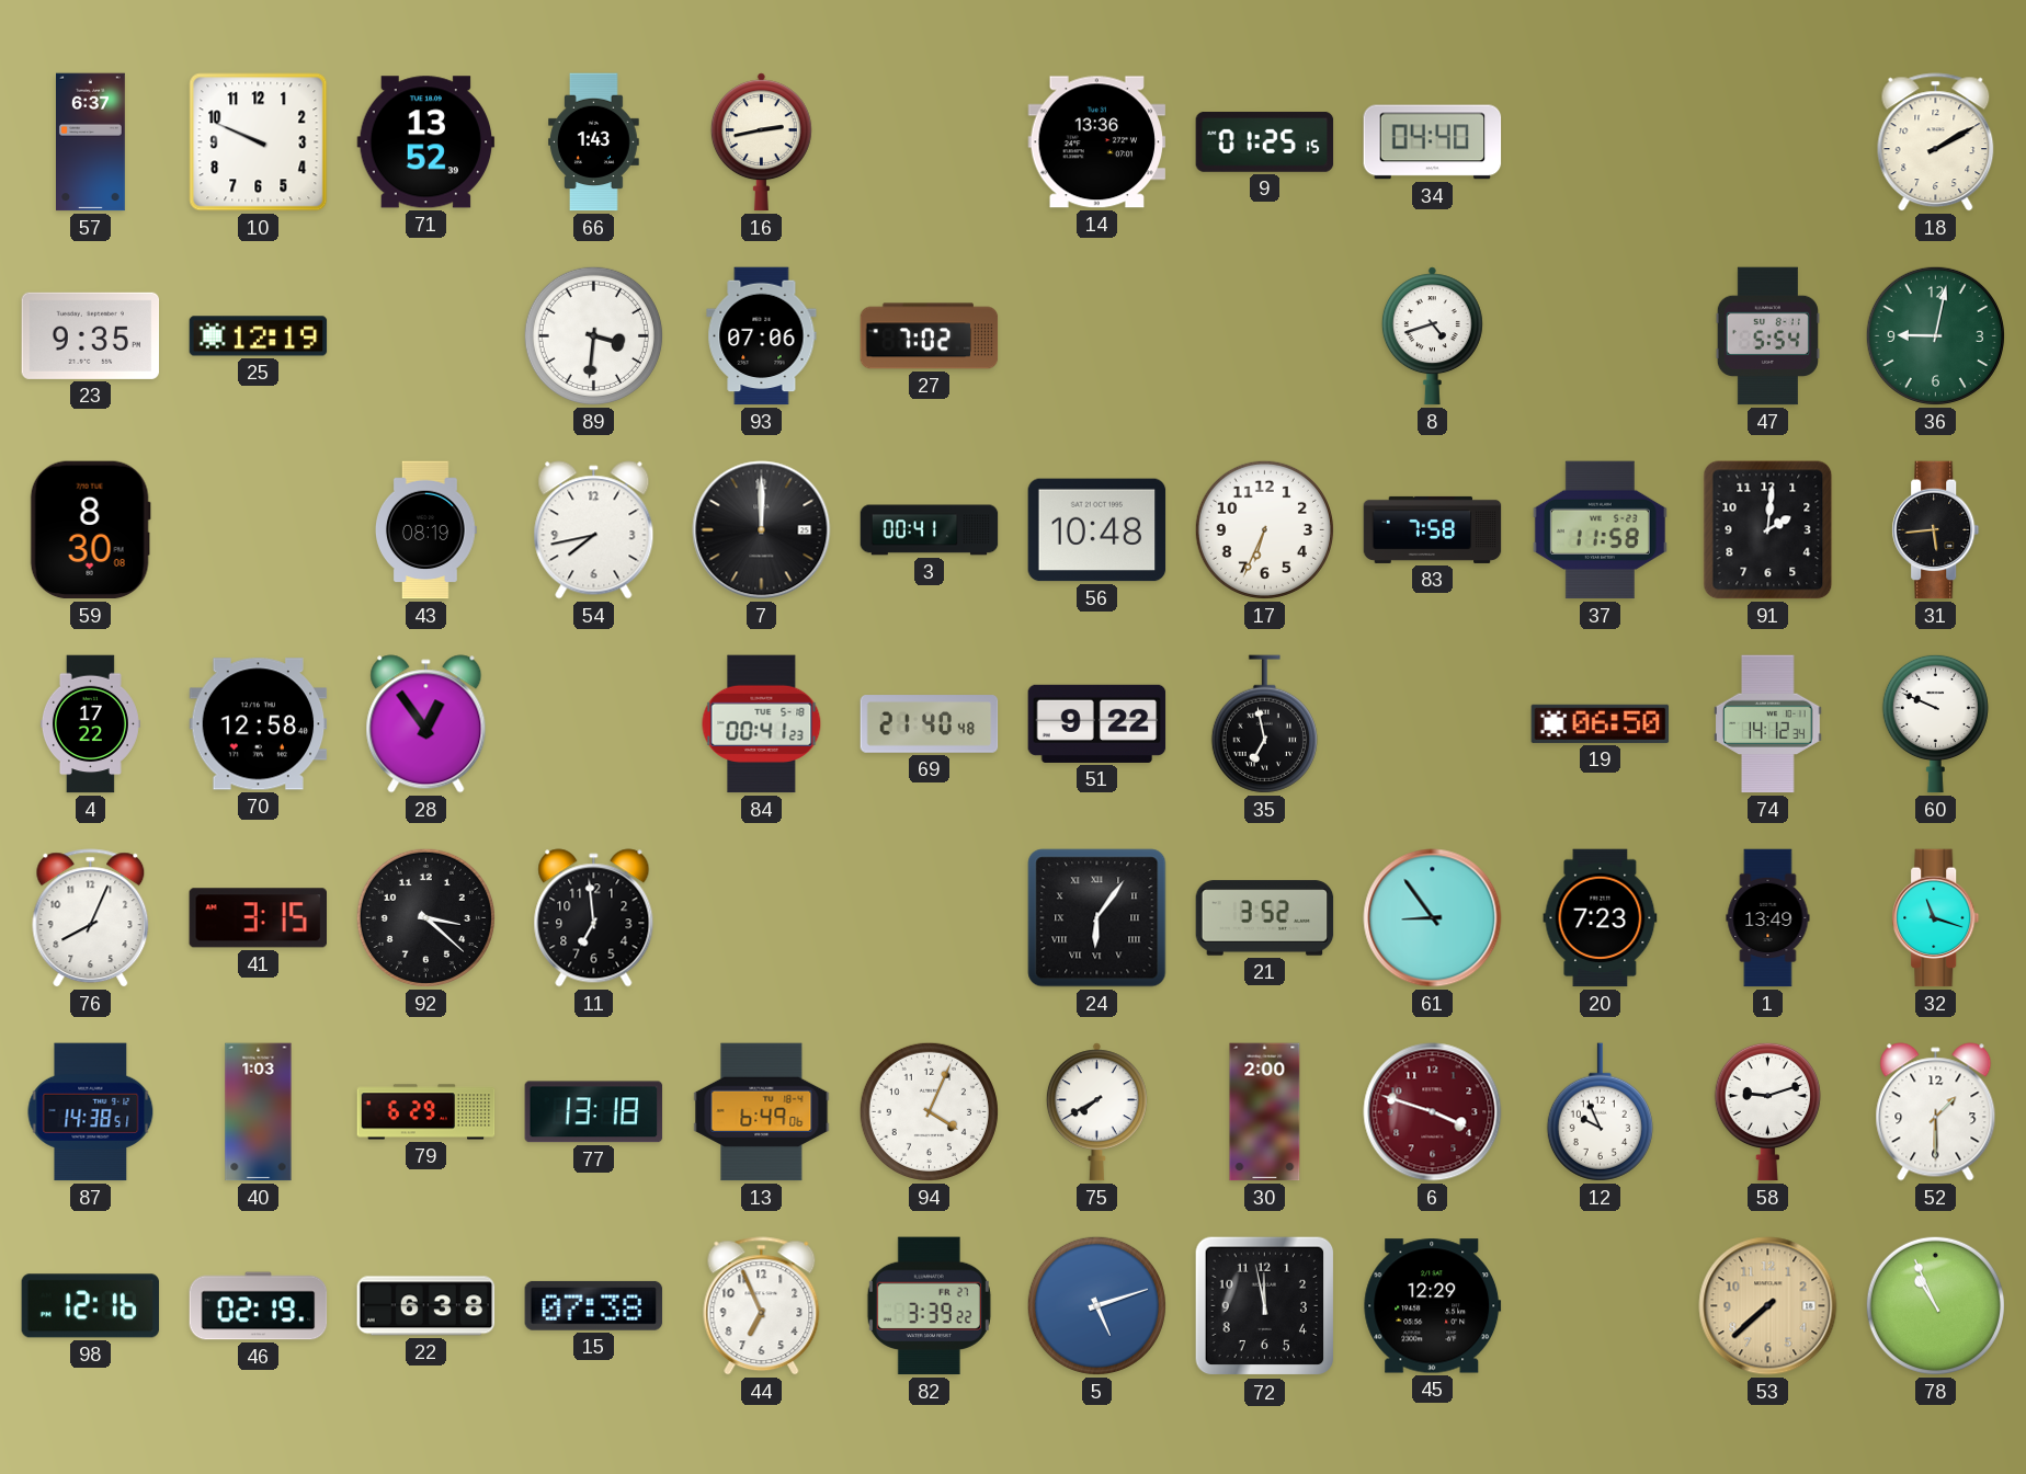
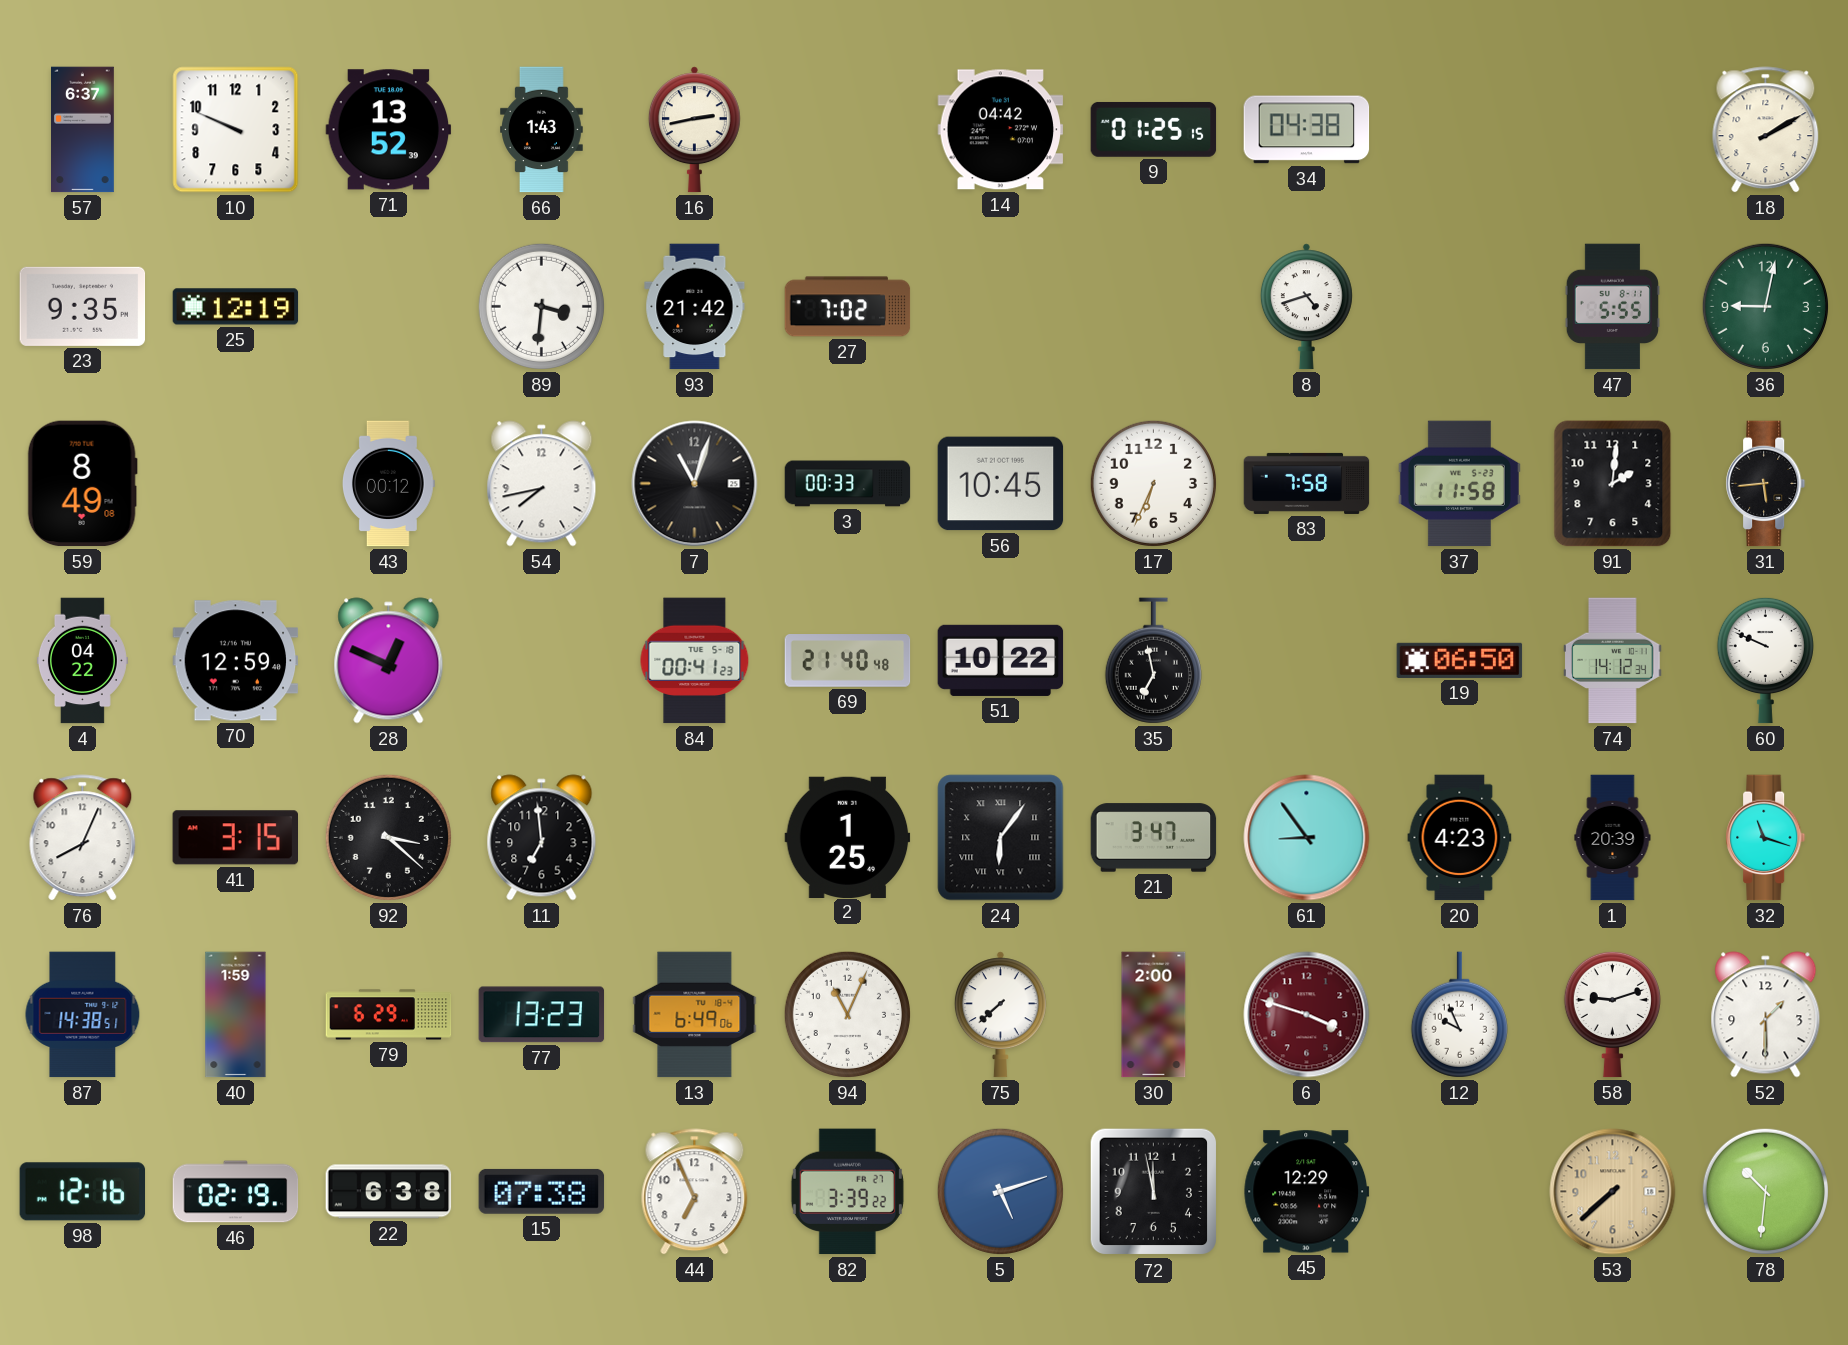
14: 13:36 -> 04:42 (1001, 130)
34: 04:40 -> 04:38 (1307, 130)
93: 07:06 -> 21:42 (695, 307)
47: 5:54 -> 5:55 (1612, 307)
59: 8:30 -> 8:49 (82, 484)
43: 08:19 -> 00:12 (388, 484)
7: 12:00 -> 11:03 (695, 484)
3: 00:41 -> 00:33 (848, 484)
56: 10:48 -> 10:45 (1001, 484)
4: 17:22 -> 04:22 (82, 661)
70: 12:58 -> 12:59 (236, 661)
28: 12:54 -> 12:49 (389, 661)
51: 9:22 -> 10:22 (1001, 660)
2: none -> 1:25 (848, 837)
21: 3:52 -> 3:47 (1154, 838)
20: 7:23 -> 4:23 (1460, 838)
1: 13:49 -> 20:39 (1613, 838)
40: 1:03 -> 1:59 (236, 1015)
77: 13:18 -> 13:23 (542, 1015)
94: 4:04 -> 11:04 (847, 1014)
75: 7:40 -> 7:38 (1000, 1015)
78: 10:56 -> 10:31 (1765, 1191)
